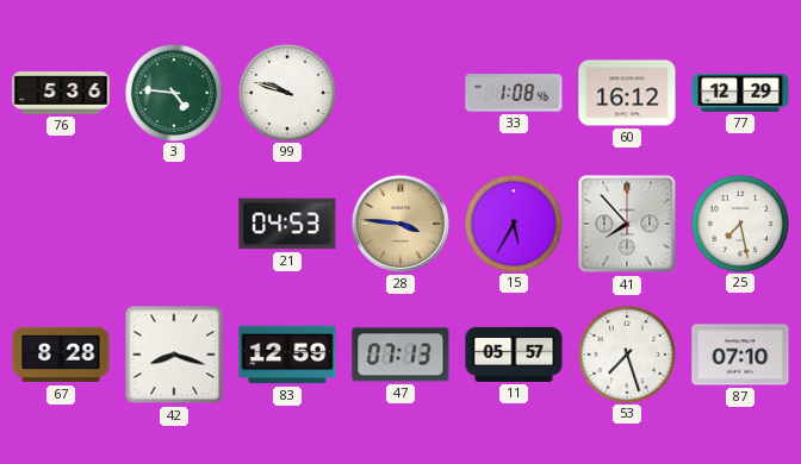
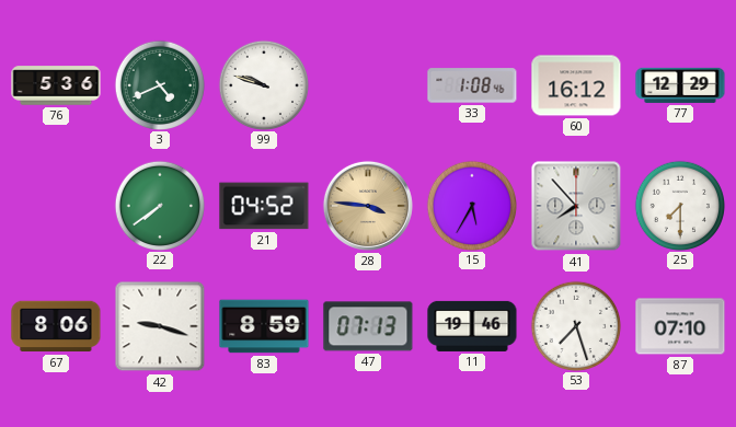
3: 4:46 -> 4:41 (159, 84)
22: none -> 7:39 (159, 205)
21: 04:53 -> 04:52 (264, 206)
25: 7:28 -> 7:30 (679, 205)
67: 8:28 -> 8:06 (56, 326)
42: 8:18 -> 9:18 (160, 326)
83: 12:59 -> 8:59 (264, 326)
11: 05:57 -> 19:46 (472, 326)
